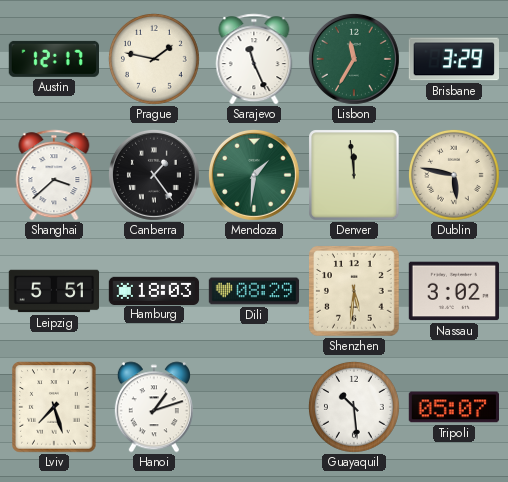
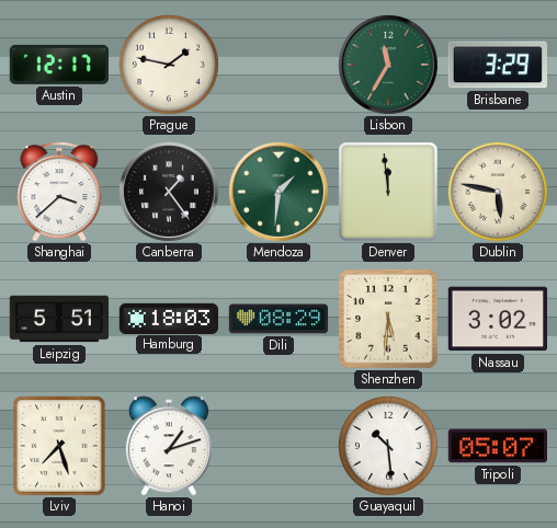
Sarajevo: 11:26 -> none (254, 59)
